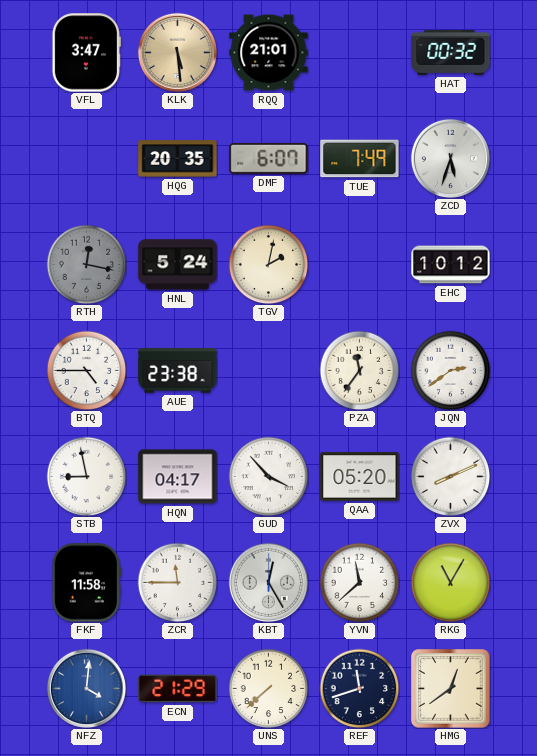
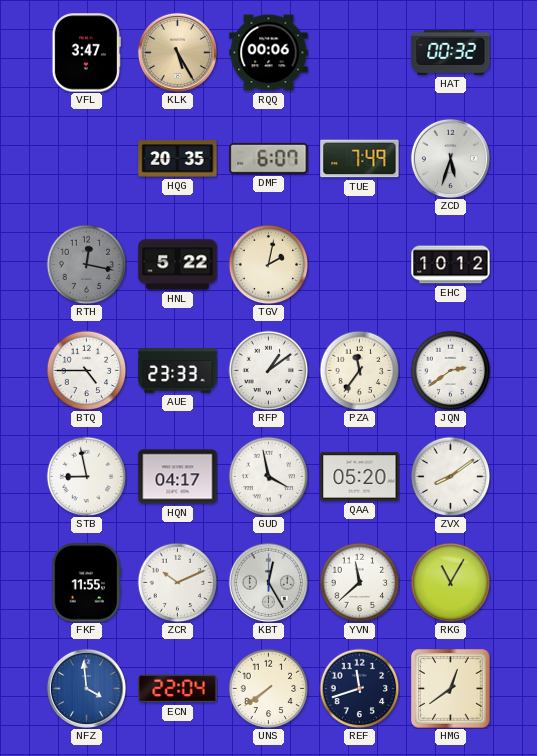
KLK: 5:29 -> 5:25 (177, 52)
RQQ: 21:01 -> 00:06 (269, 53)
HNL: 5:24 -> 5:22 (178, 265)
AUE: 23:38 -> 23:33 (178, 371)
RFP: none -> 1:09 (268, 370)
GUD: 3:53 -> 3:58 (268, 476)
ZVX: 8:11 -> 8:09 (450, 476)
FKF: 11:58 -> 11:55 (86, 583)
ZCR: 11:45 -> 10:11 (177, 582)
NFZ: 4:01 -> 3:59 (86, 688)
ECN: 21:29 -> 22:04 (178, 689)
UNS: 7:38 -> 7:39 (268, 688)
